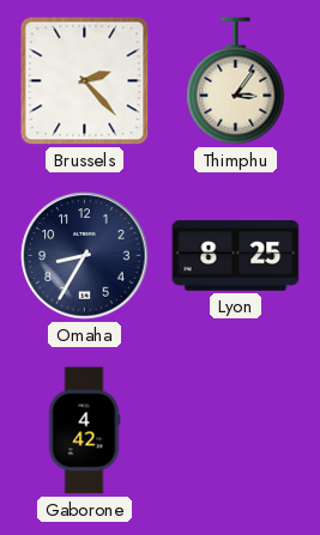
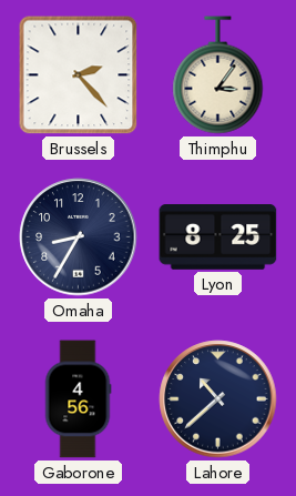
Gaborone: 4:42 -> 4:56 (78, 399)
Lahore: none -> 10:38 (218, 399)
